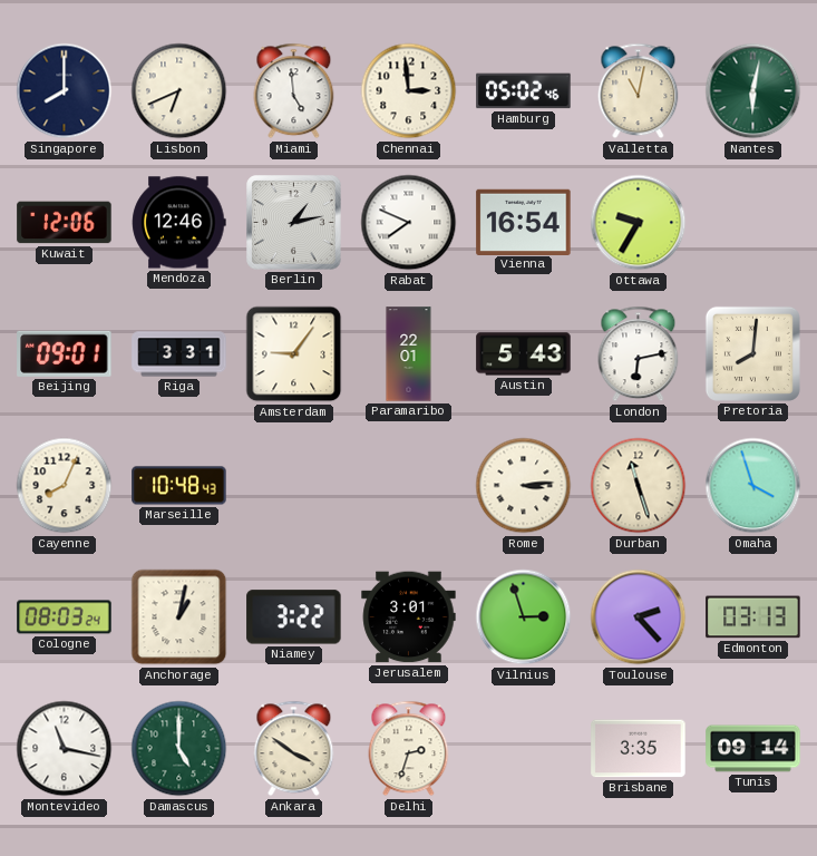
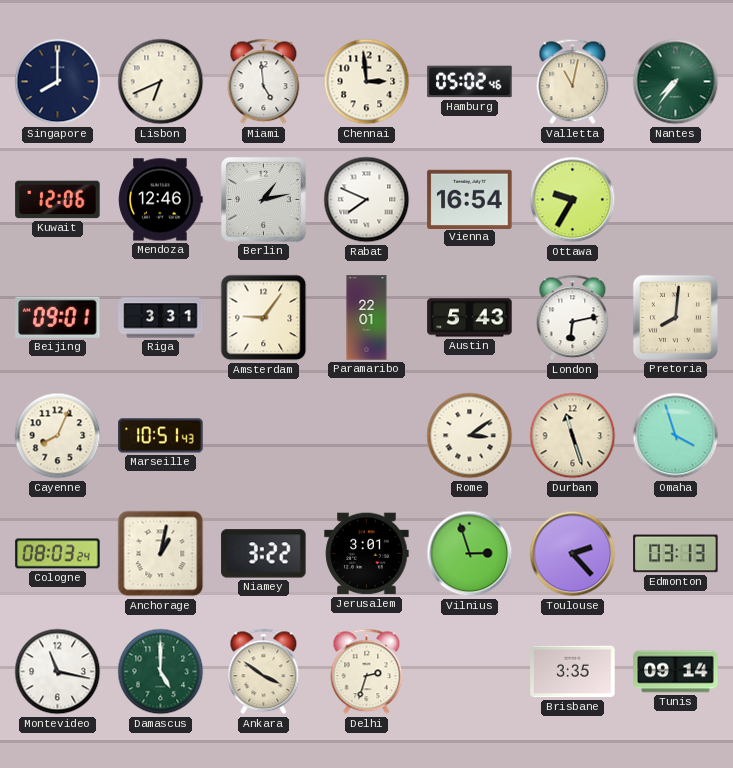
Nantes: 6:02 -> 7:36 (676, 82)
Marseille: 10:48 -> 10:51 (161, 436)
Rome: 3:14 -> 3:09 (470, 436)
